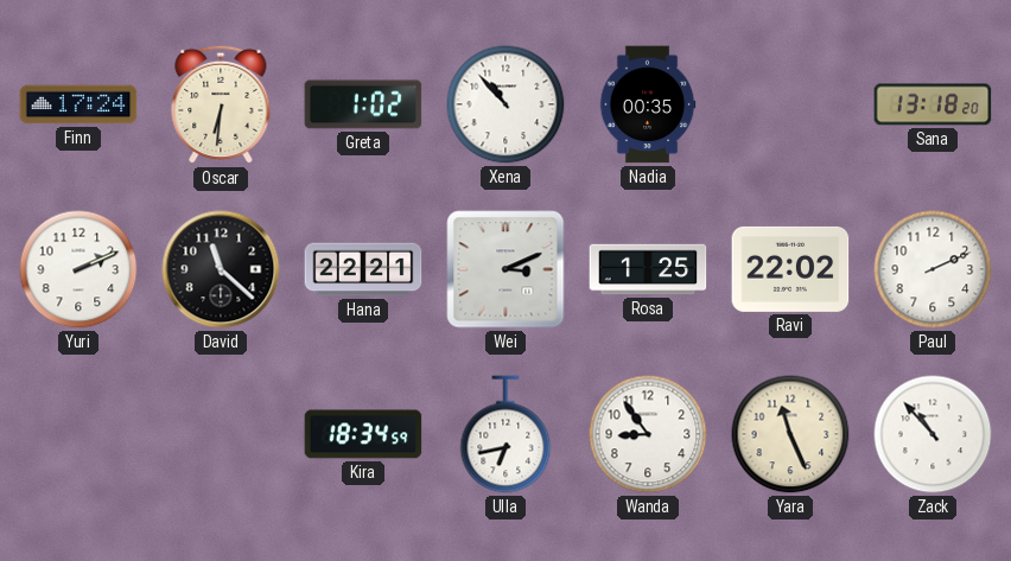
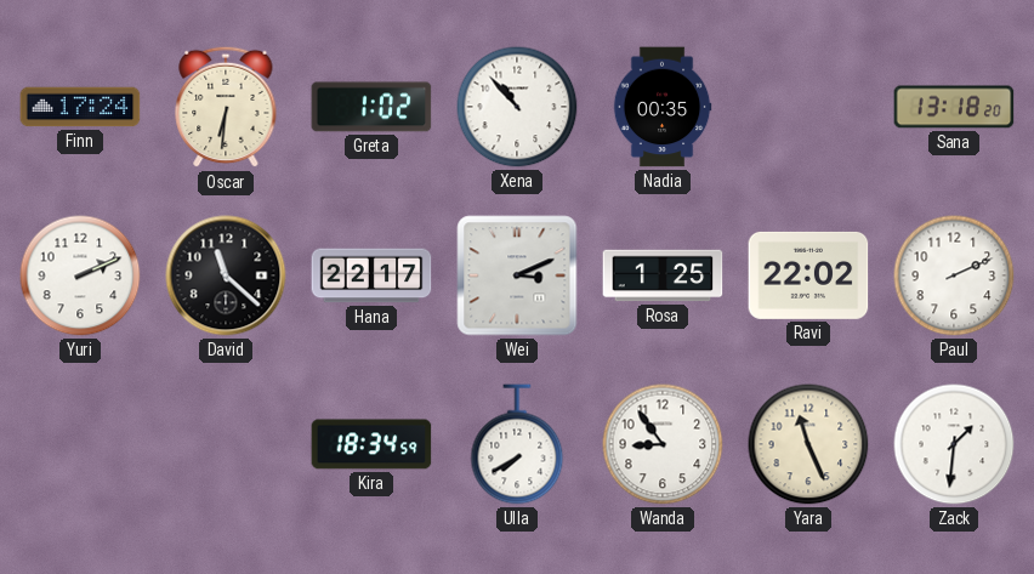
Hana: 22:21 -> 22:17 (371, 275)
Ulla: 6:43 -> 7:40 (517, 444)
Zack: 10:53 -> 1:31 (954, 444)
